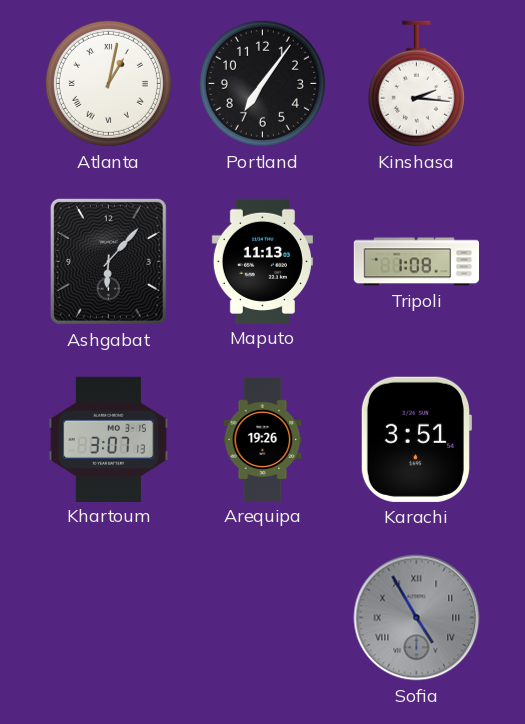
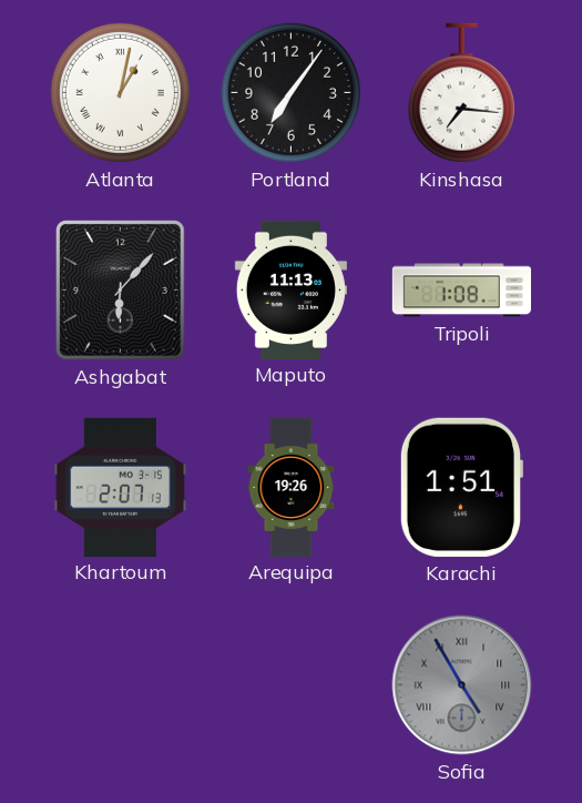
Kinshasa: 2:16 -> 7:16 (461, 93)
Khartoum: 3:07 -> 2:07 (121, 487)
Karachi: 3:51 -> 1:51 (461, 487)
